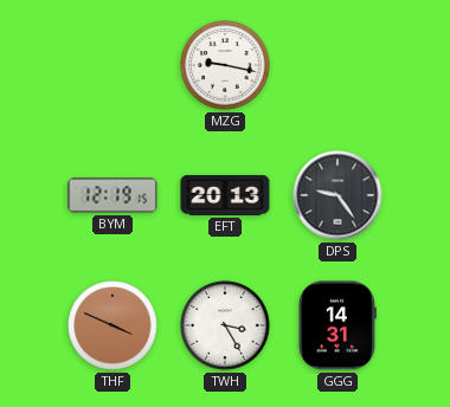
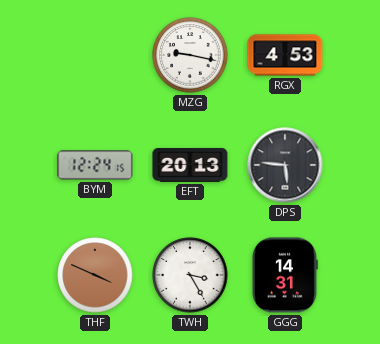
RGX: none -> 4:53 (285, 55)
BYM: 12:19 -> 12:24 (95, 165)
DPS: 9:24 -> 5:46 (285, 165)
